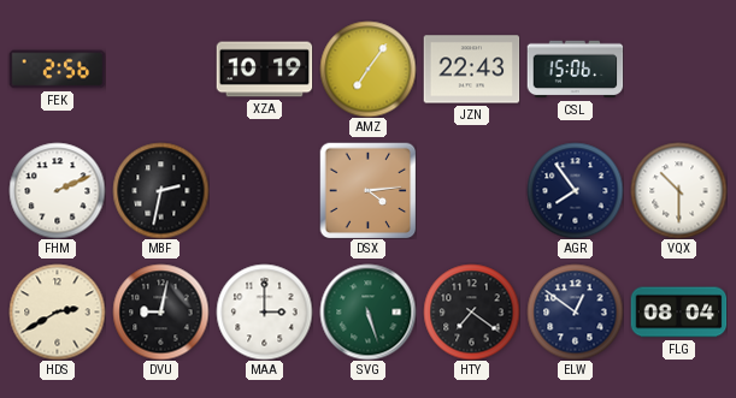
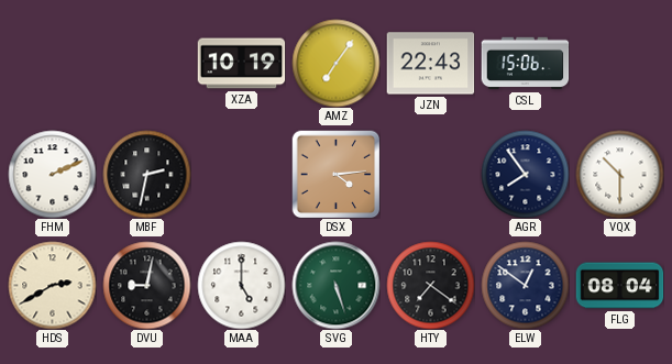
FEK: 2:56 -> none (57, 70)
MAA: 3:00 -> 5:00 (241, 285)
